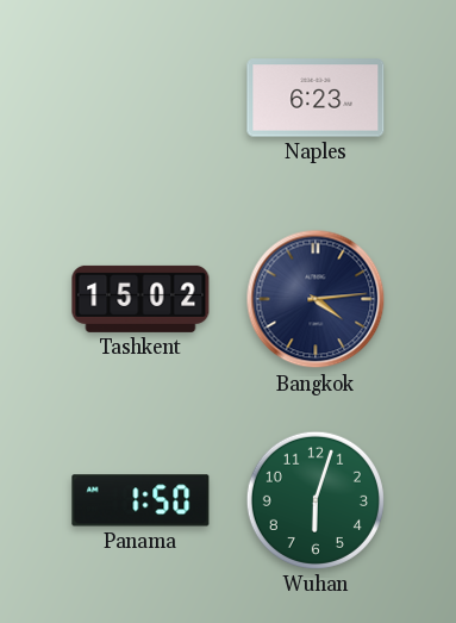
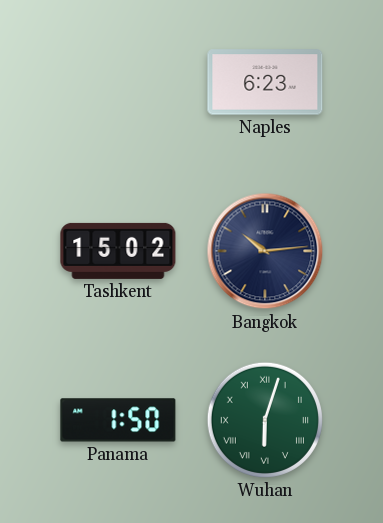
Bangkok: 4:14 -> 10:14 (265, 251)
Wuhan numerals: Arabic -> Roman (265, 420)
